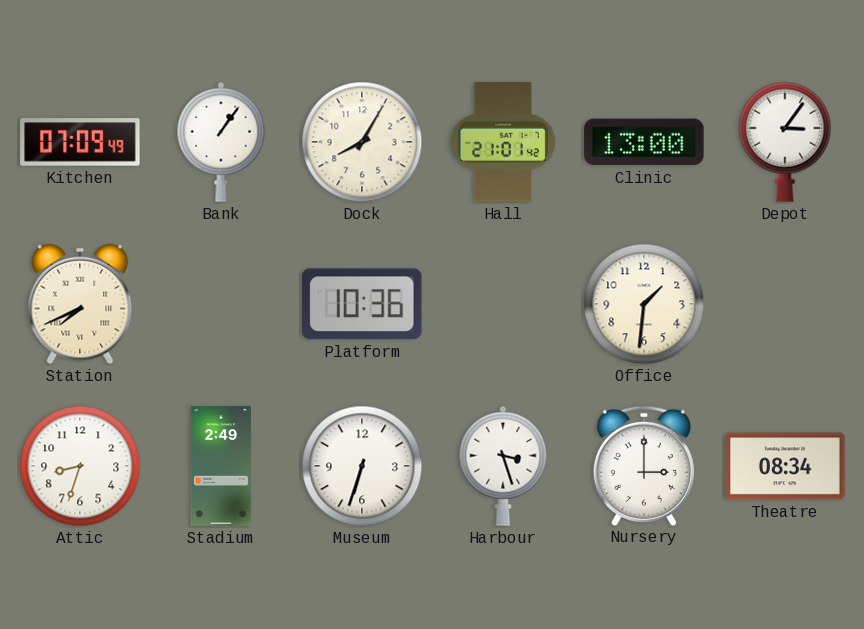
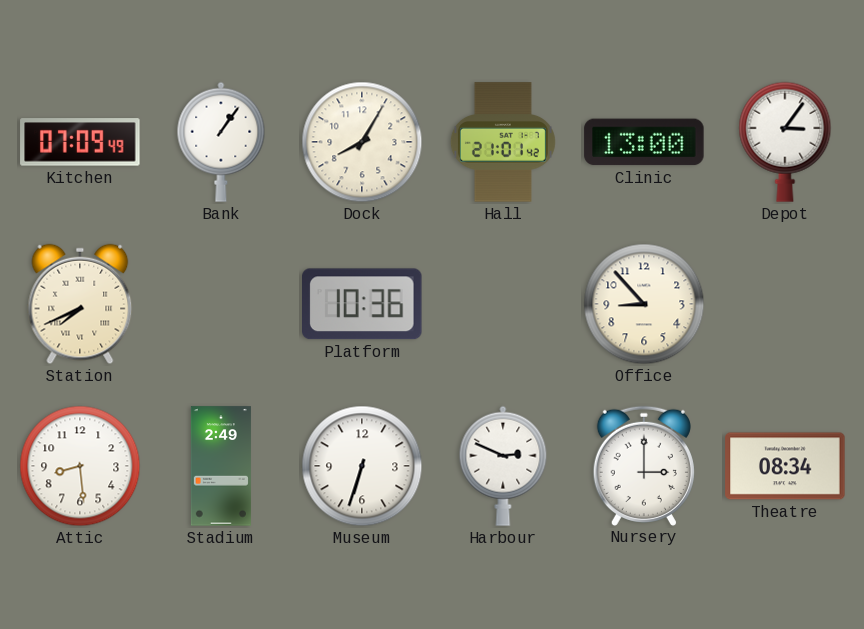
Office: 1:31 -> 8:53 (644, 304)
Attic: 8:33 -> 8:29 (80, 466)
Harbour: 3:27 -> 2:49 (503, 466)
